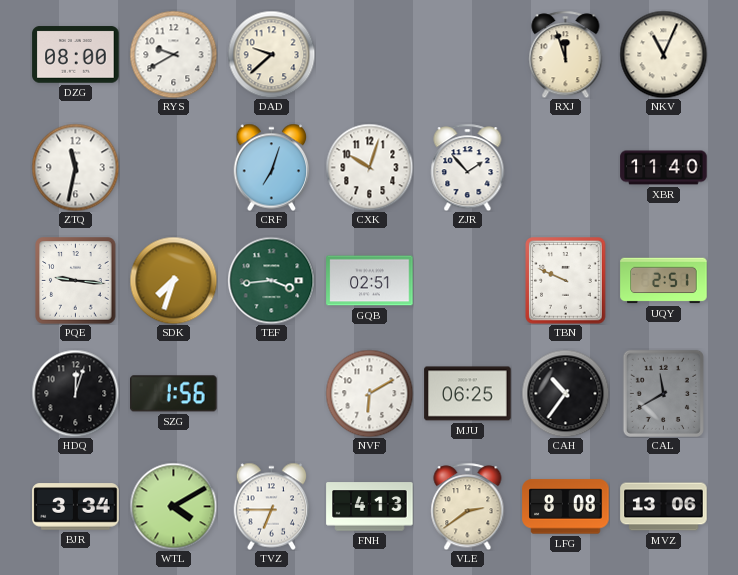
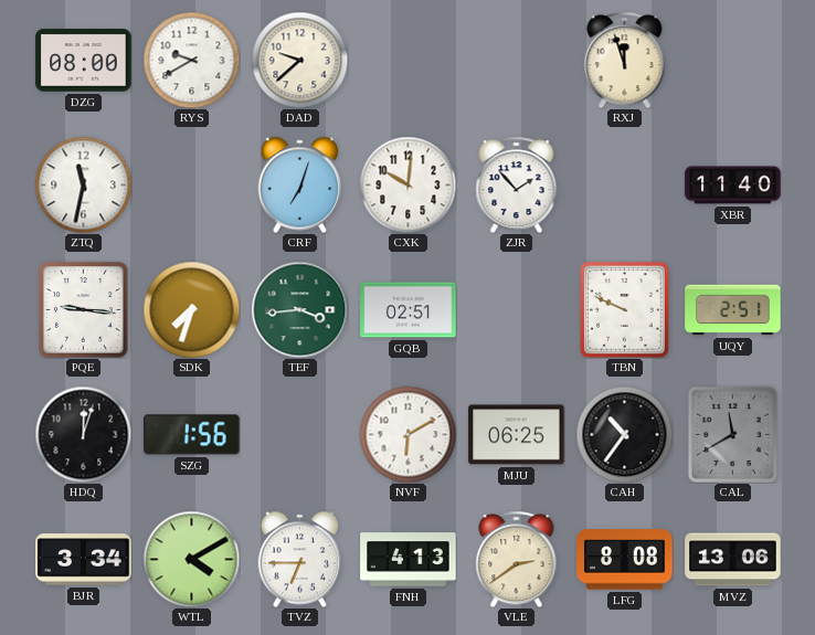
NKV: 11:04 -> none (663, 54)
CXK: 10:03 -> 10:01 (407, 184)
